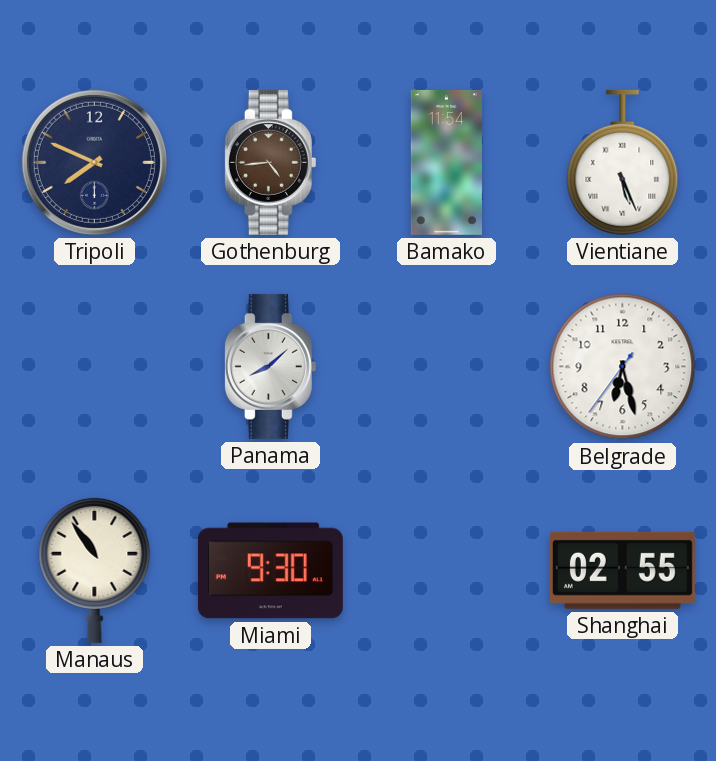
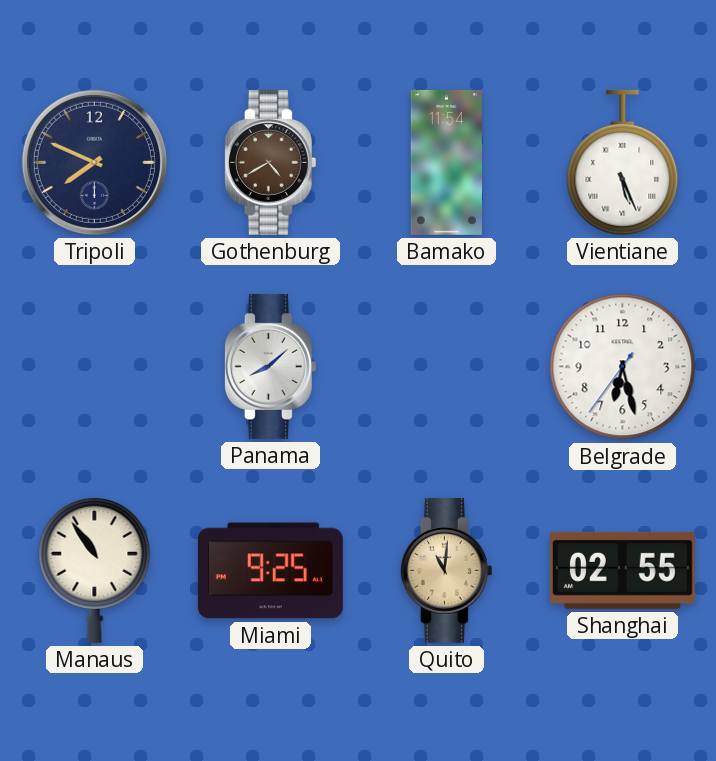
Gothenburg: 4:44 -> 4:40 (270, 162)
Miami: 9:30 -> 9:25 (270, 571)
Quito: none -> 11:01 (446, 570)
